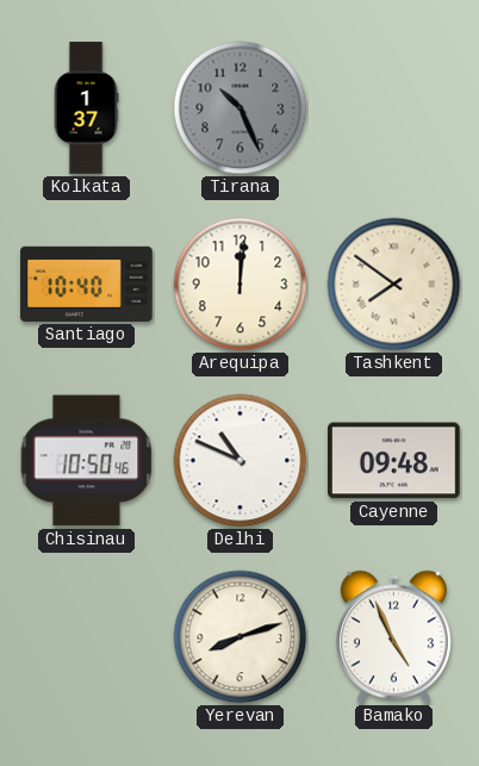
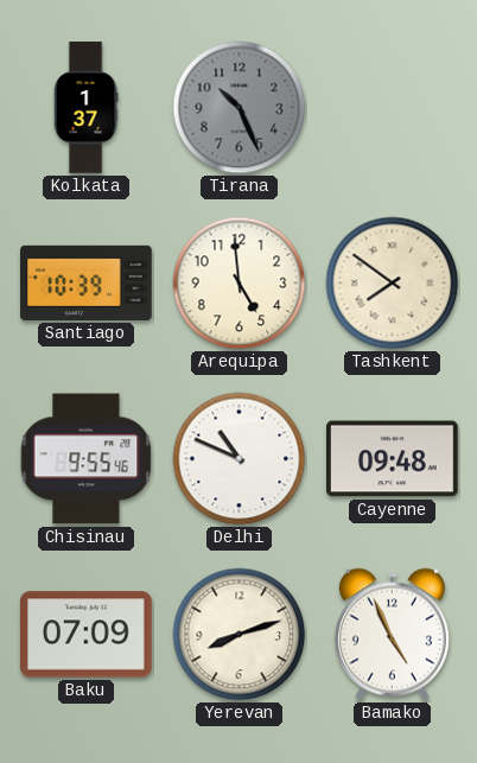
Santiago: 10:40 -> 10:39 (87, 282)
Arequipa: 12:01 -> 4:59 (240, 284)
Chisinau: 10:50 -> 9:55 (87, 459)
Baku: none -> 07:09 (87, 635)
